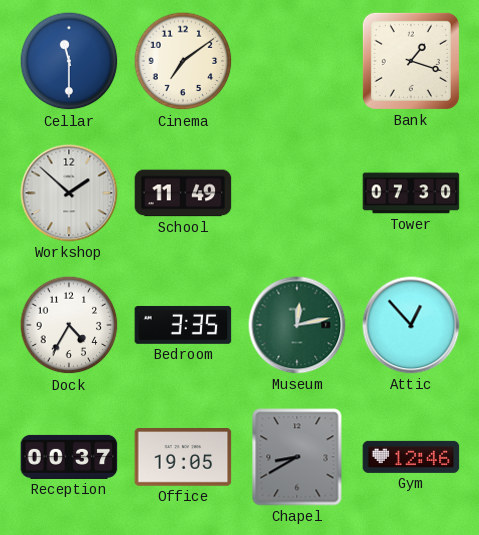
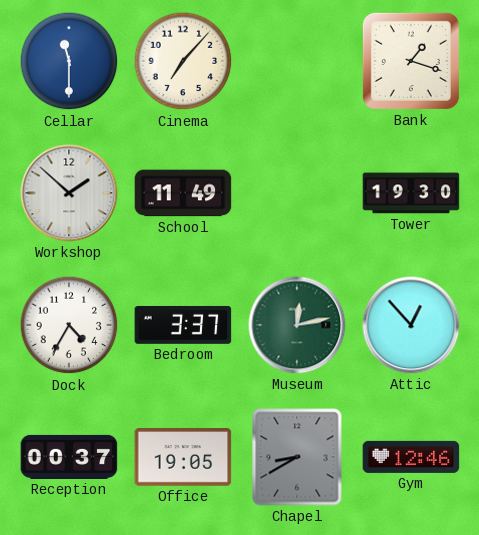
Cinema: 7:09 -> 7:07 (183, 61)
Tower: 07:30 -> 19:30 (411, 193)
Bedroom: 3:35 -> 3:37 (183, 325)
